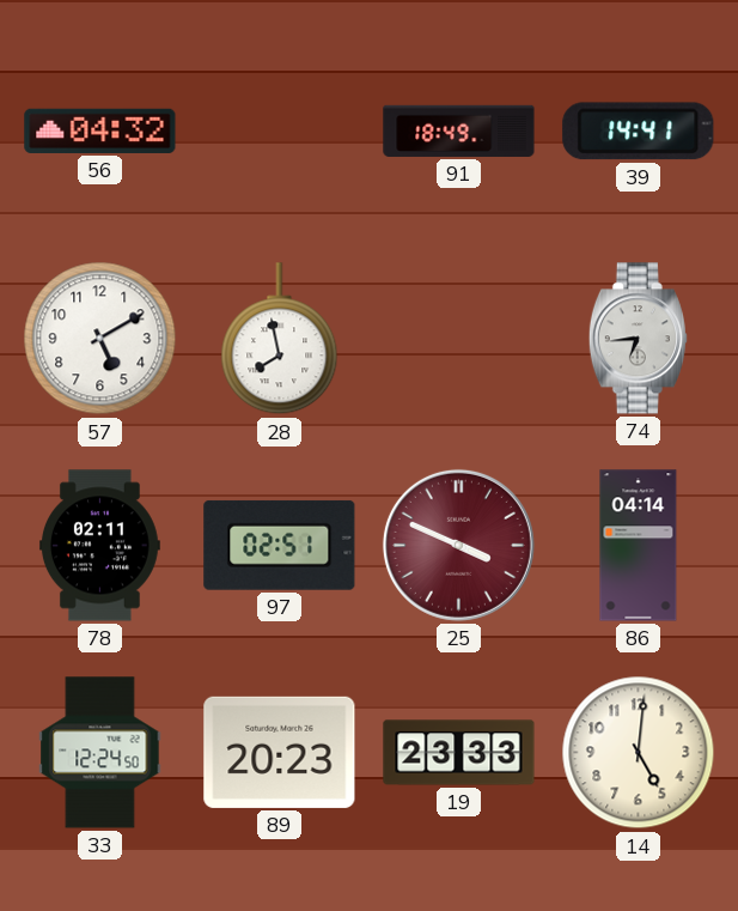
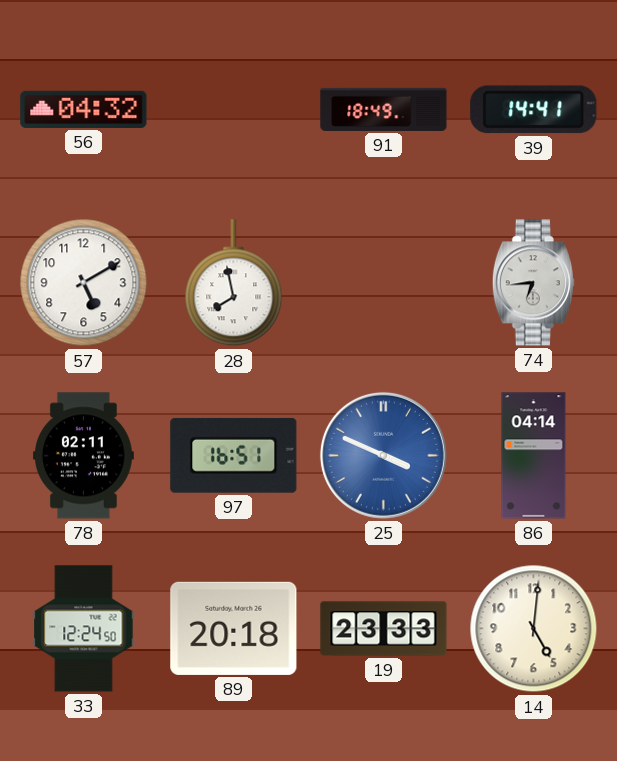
97: 02:51 -> 16:51 (234, 455)
25 dial: burgundy -> blue (383, 455)
89: 20:23 -> 20:18 (234, 628)
